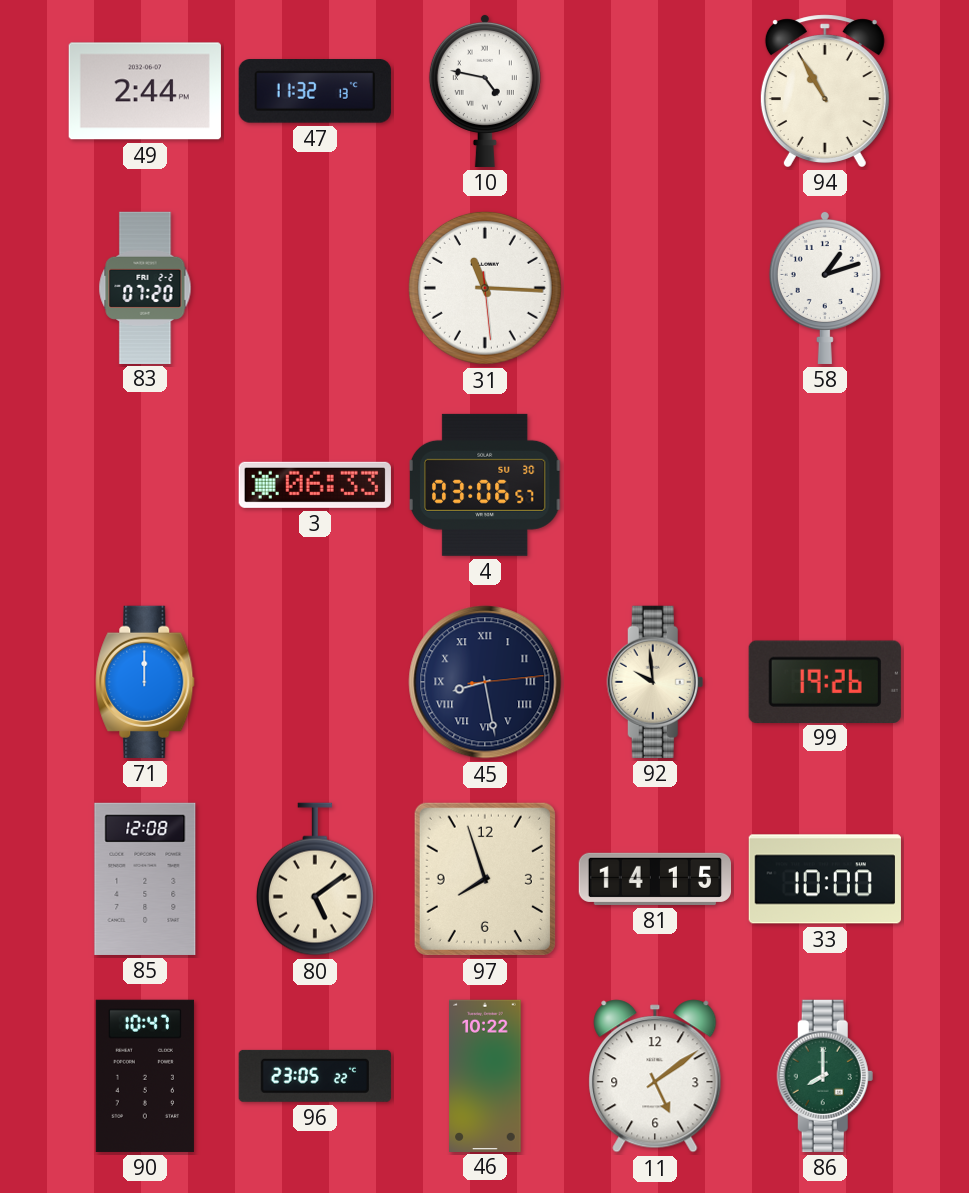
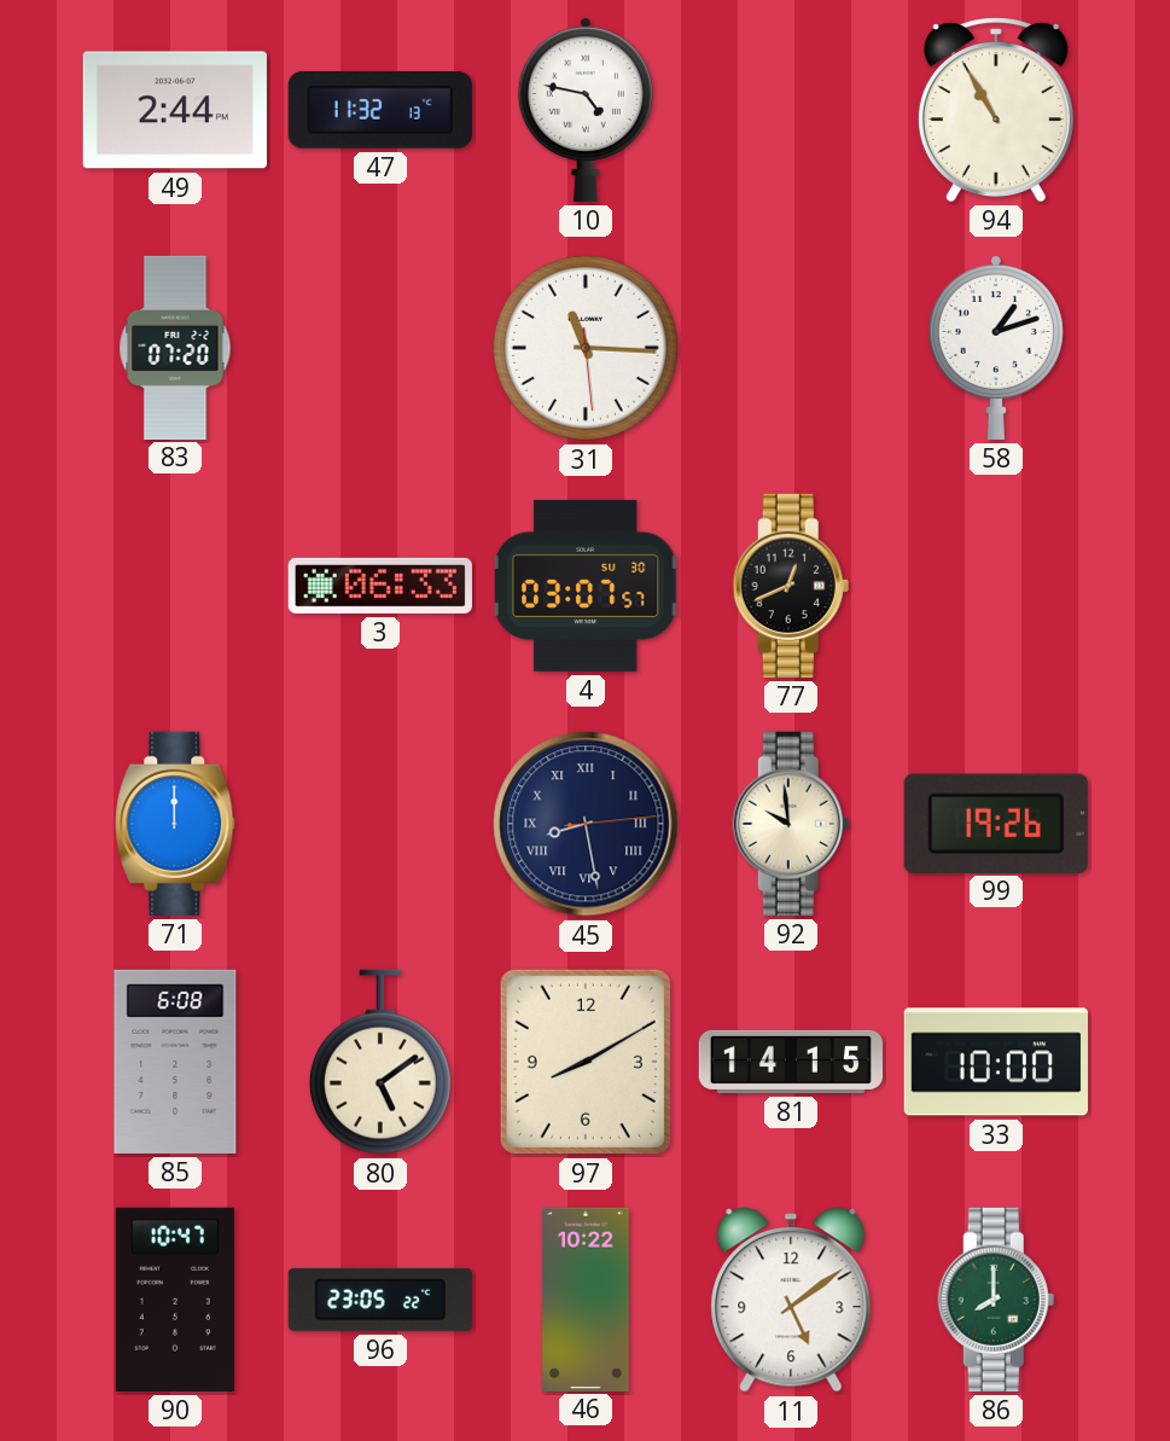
4: 03:06 -> 03:07 (586, 586)
77: none -> 12:41 (791, 586)
85: 12:08 -> 6:08 (175, 1062)
97: 7:57 -> 8:10 (586, 1062)
